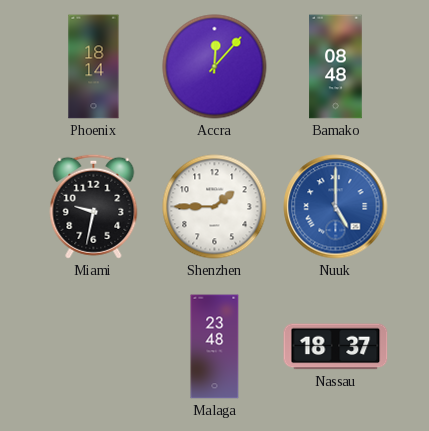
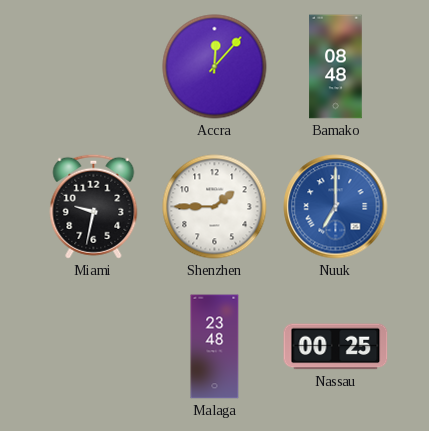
Phoenix: 18:14 -> none (94, 67)
Nuuk: 5:00 -> 7:00 (336, 207)
Nassau: 18:37 -> 00:25 (336, 347)
